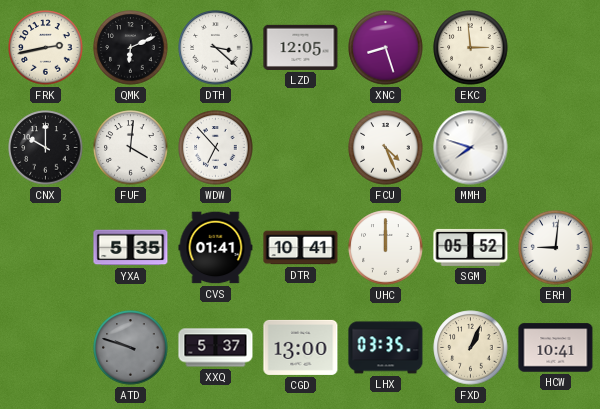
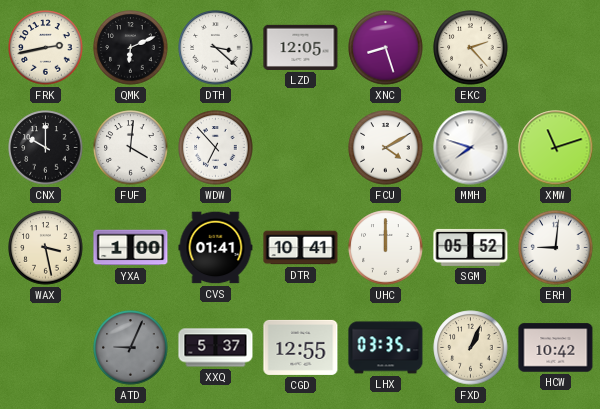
EKC: 2:59 -> 2:23 (471, 48)
FCU: 4:26 -> 4:10 (386, 148)
XMW: none -> 11:12 (556, 148)
WAX: none -> 3:28 (46, 248)
YXA: 5:35 -> 1:00 (131, 248)
ATD: 9:48 -> 9:04 (131, 348)
CGD: 13:00 -> 12:55 (301, 347)
HCW: 10:41 -> 10:42 (556, 348)
